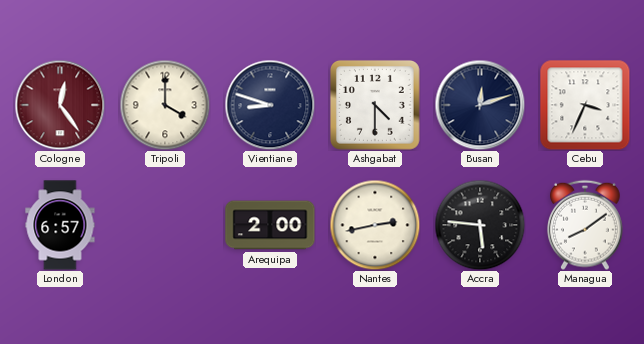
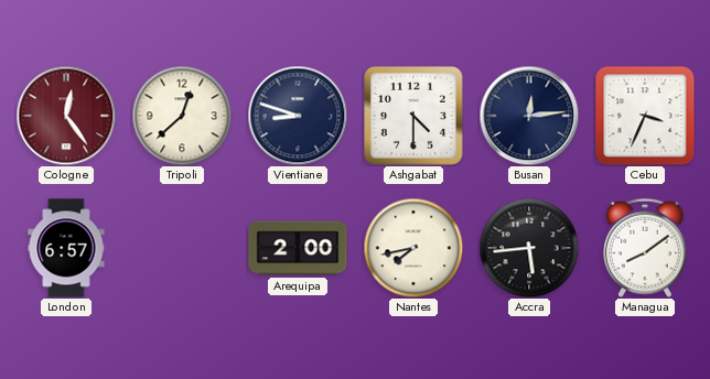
Tripoli: 4:00 -> 12:38 (182, 116)
Busan: 12:12 -> 12:14 (529, 116)
Nantes: 2:43 -> 7:43 (413, 248)
Accra: 5:46 -> 5:44 (529, 248)
